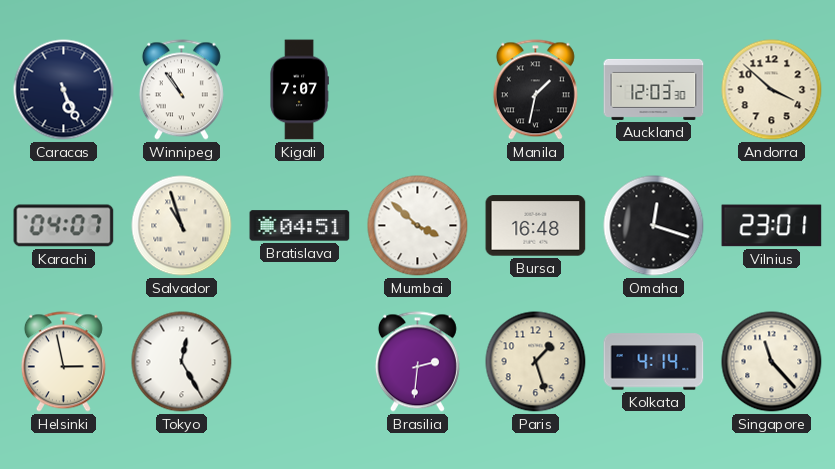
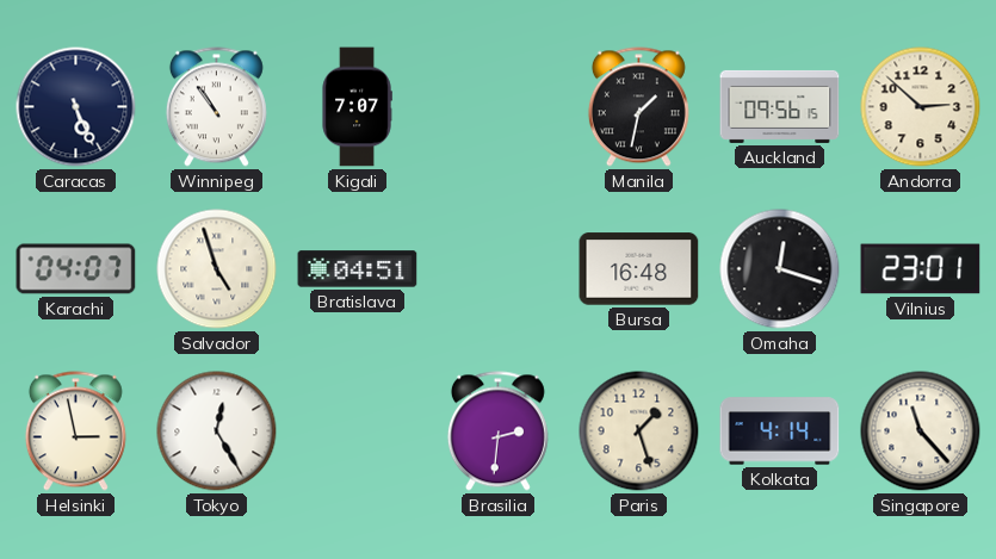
Auckland: 12:03 -> 09:56 (780, 106)
Andorra: 3:52 -> 2:52 (921, 107)
Salvador: 10:57 -> 4:57 (217, 269)
Mumbai: 3:52 -> none (418, 226)
